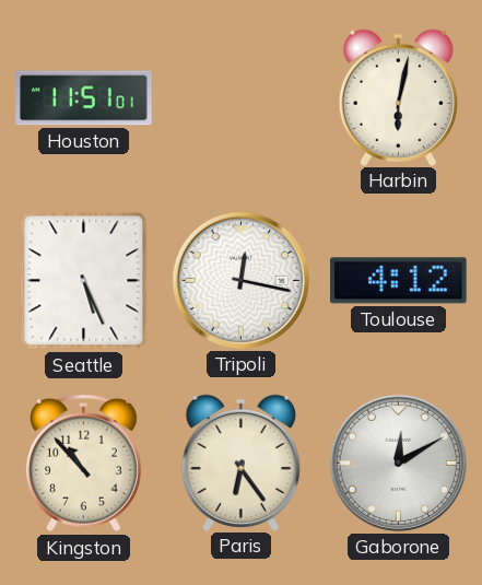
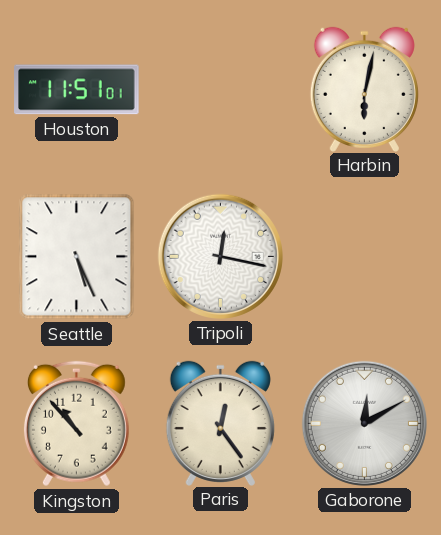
Toulouse: 4:12 -> none (399, 281)
Paris: 6:24 -> 12:24 (220, 423)
